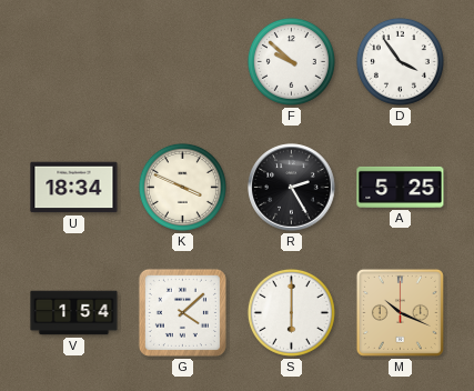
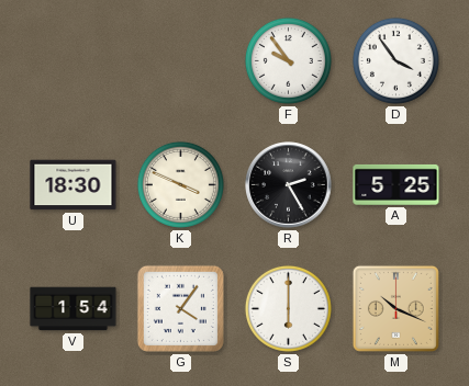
F: 9:52 -> 9:54 (288, 60)
U: 18:34 -> 18:30 (74, 185)
G: 4:08 -> 4:06 (180, 308)
